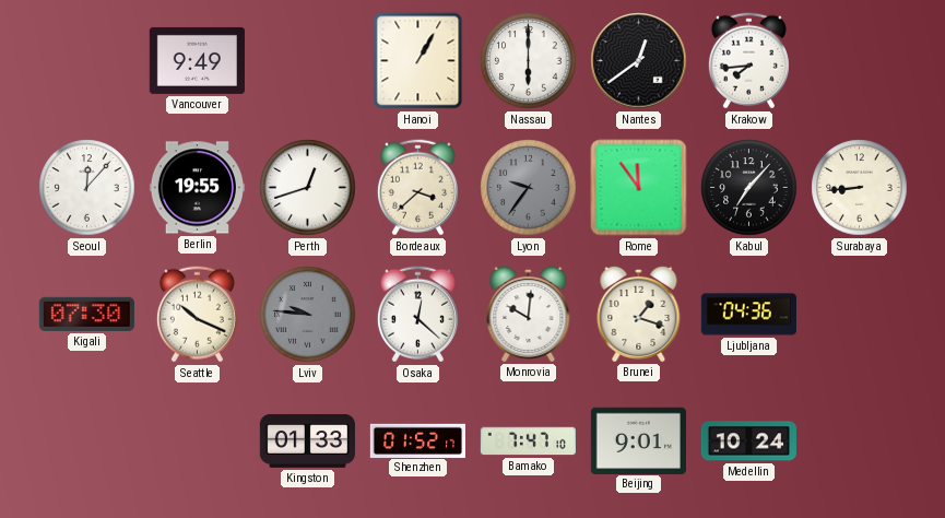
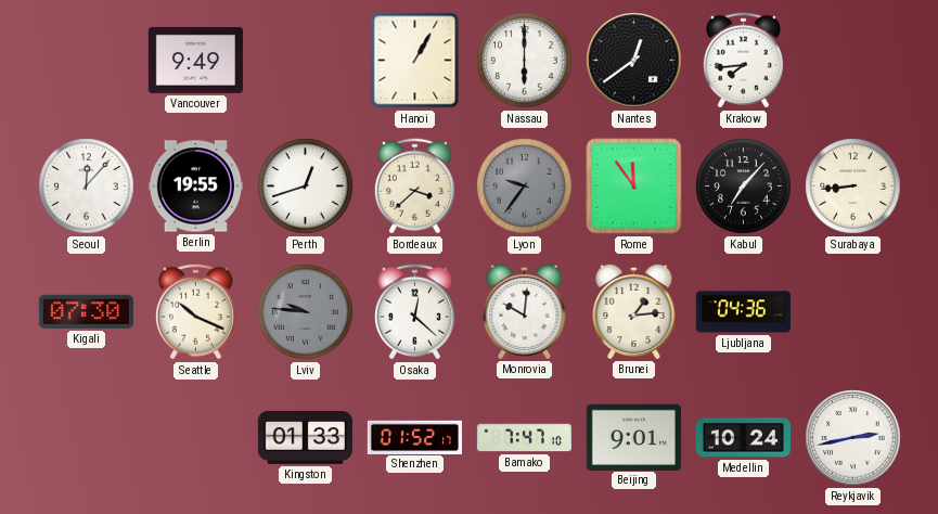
Brunei: 1:18 -> 1:14 (634, 311)
Reykjavik: none -> 2:43 (853, 438)
